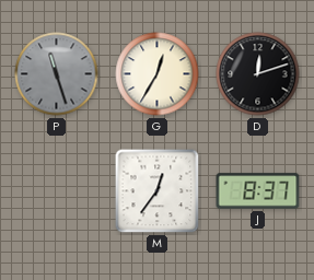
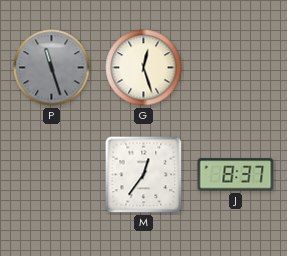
G: 12:35 -> 12:27 (144, 68)
D: 12:12 -> none (258, 74)
